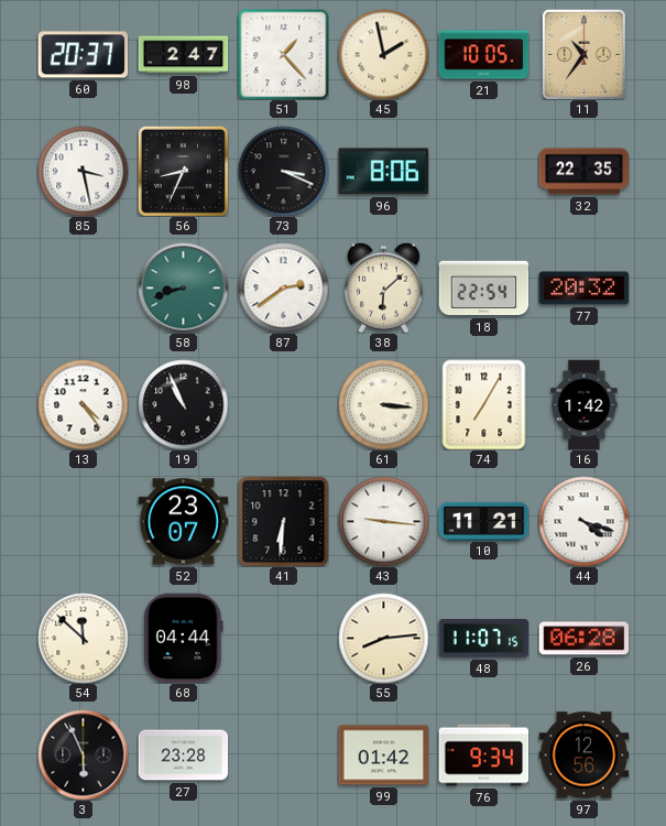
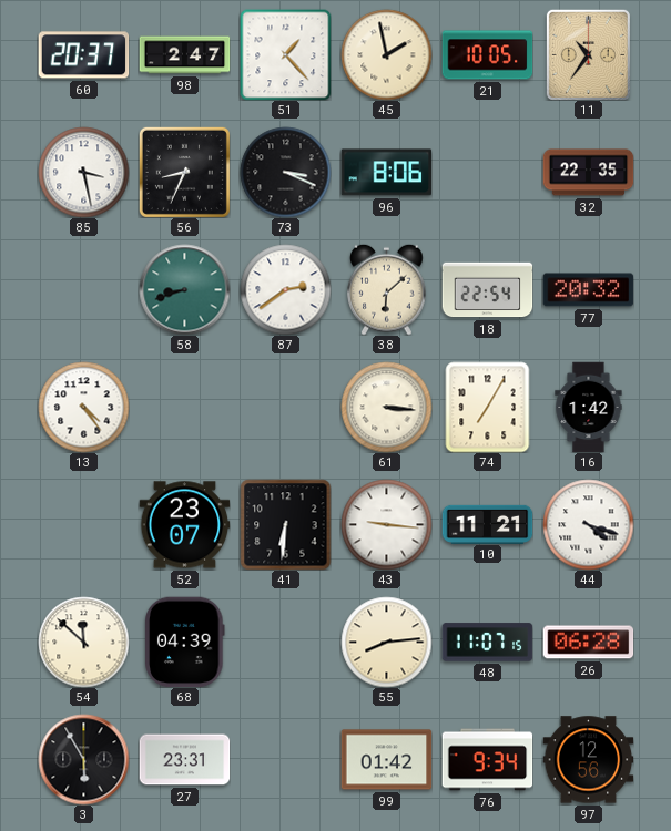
19: 10:56 -> none (183, 404)
68: 04:44 -> 04:39 (185, 642)
3: 5:56 -> 5:55 (83, 759)
27: 23:28 -> 23:31 (184, 760)
